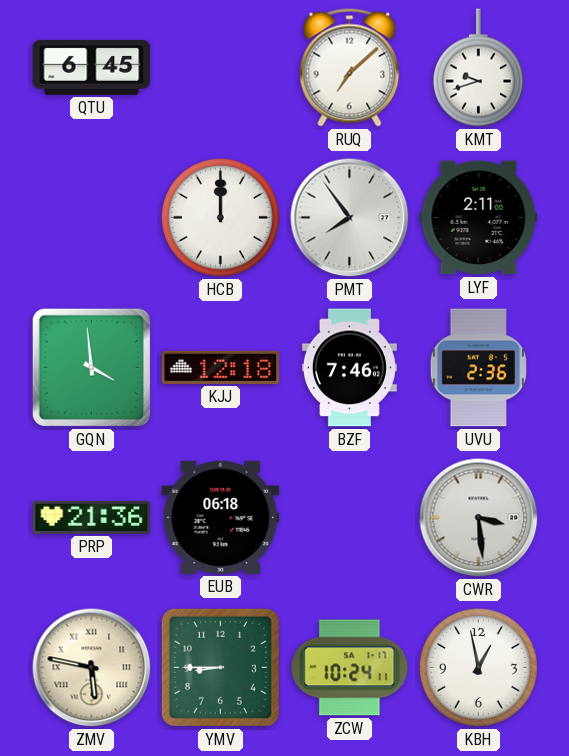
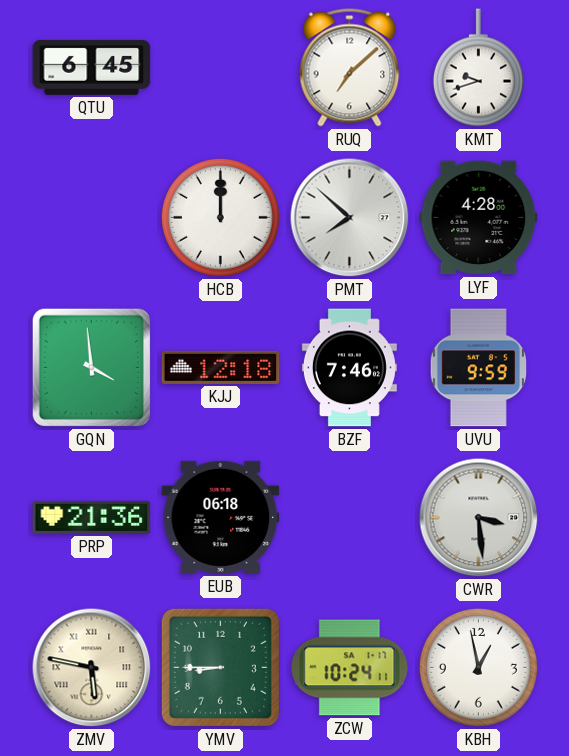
PMT: 7:54 -> 7:52 (350, 218)
LYF: 2:11 -> 4:28 (479, 218)
UVU: 2:36 -> 9:59 (478, 368)
